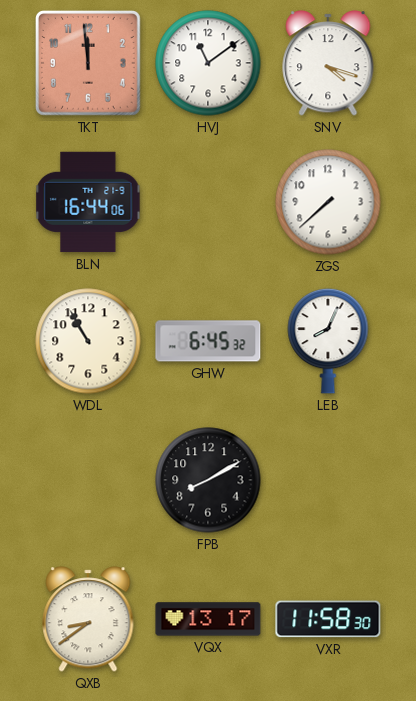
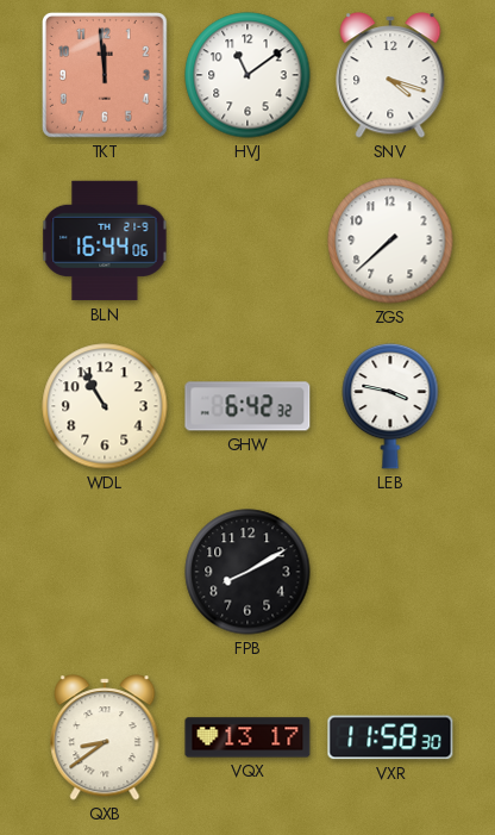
GHW: 6:45 -> 6:42 (248, 406)
LEB: 8:04 -> 3:47 (390, 406)
